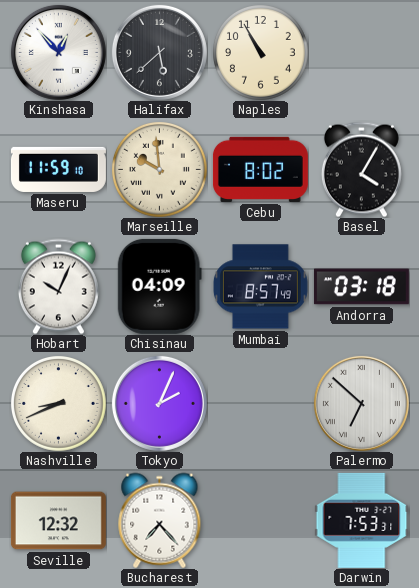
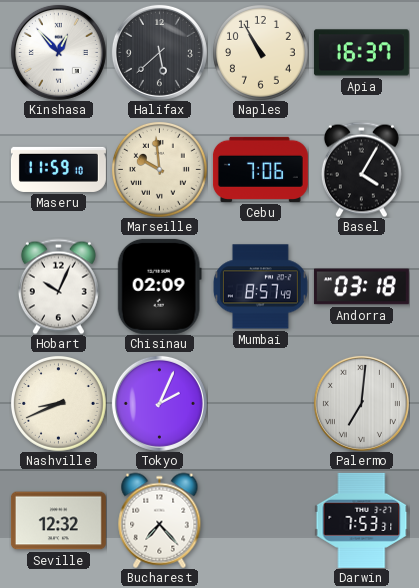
Apia: none -> 16:37 (361, 53)
Cebu: 8:02 -> 7:06 (260, 169)
Chisinau: 04:09 -> 02:09 (159, 286)
Palermo: 6:52 -> 7:01 (361, 403)
